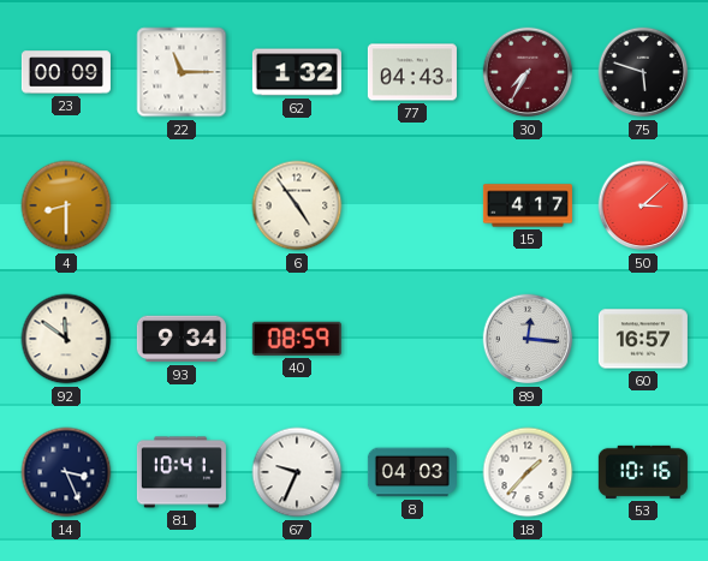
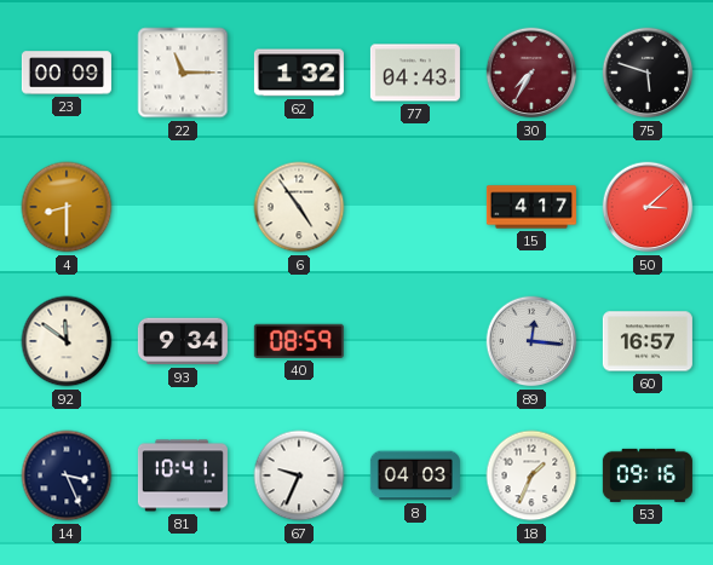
18: 1:37 -> 1:34 (531, 475)
53: 10:16 -> 09:16 (648, 475)
